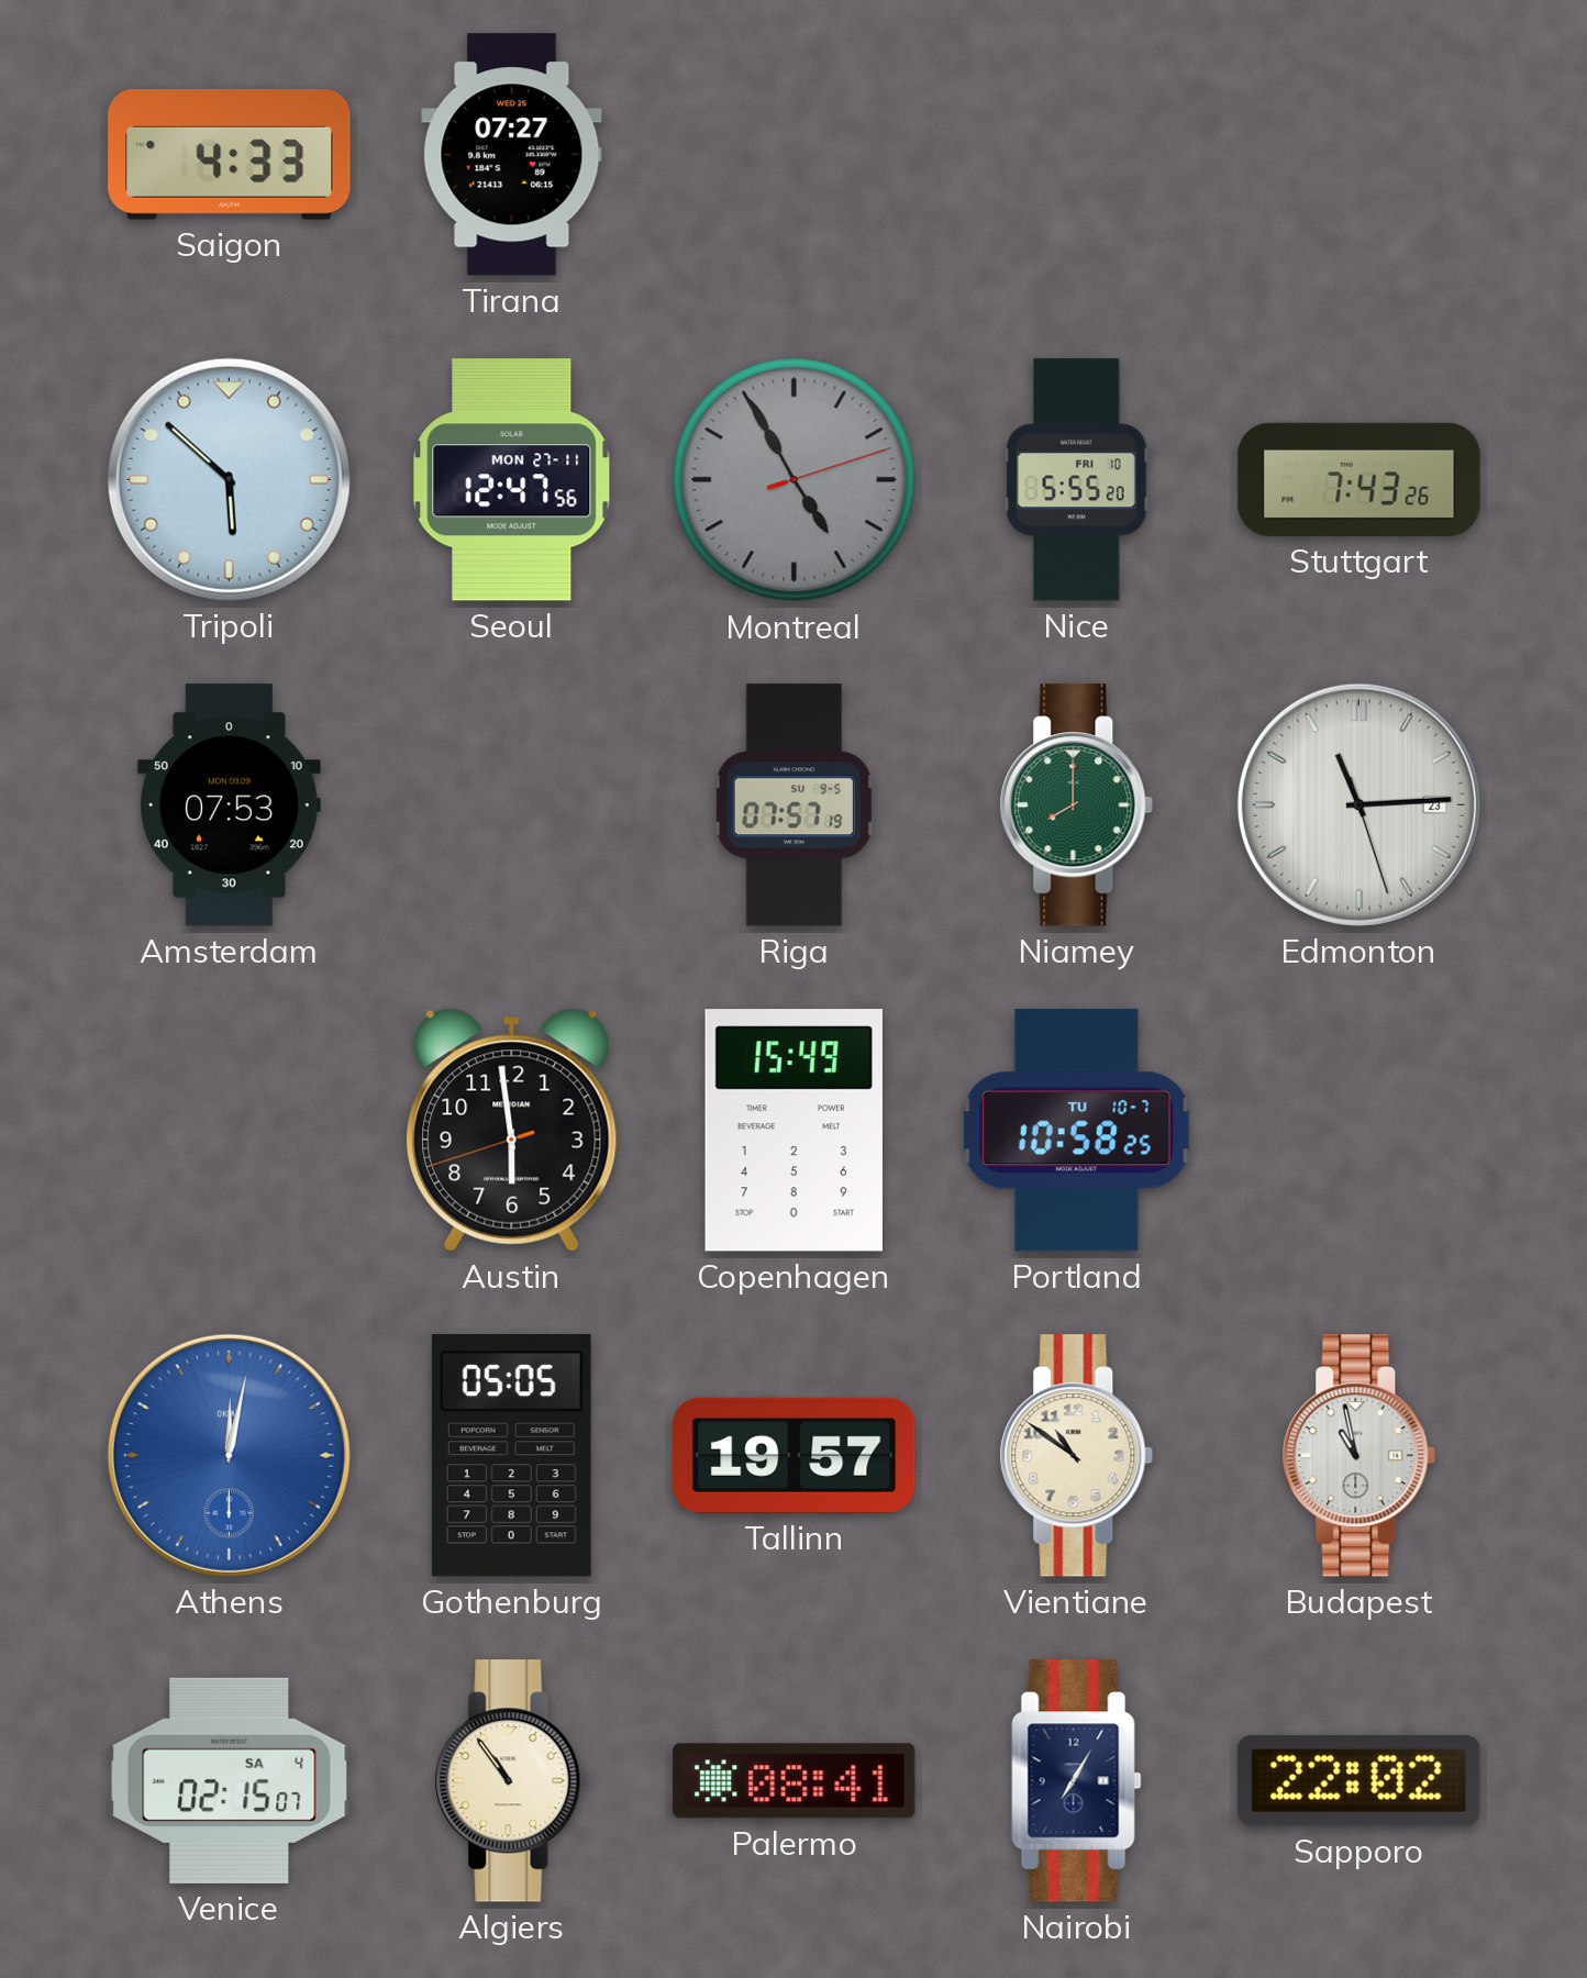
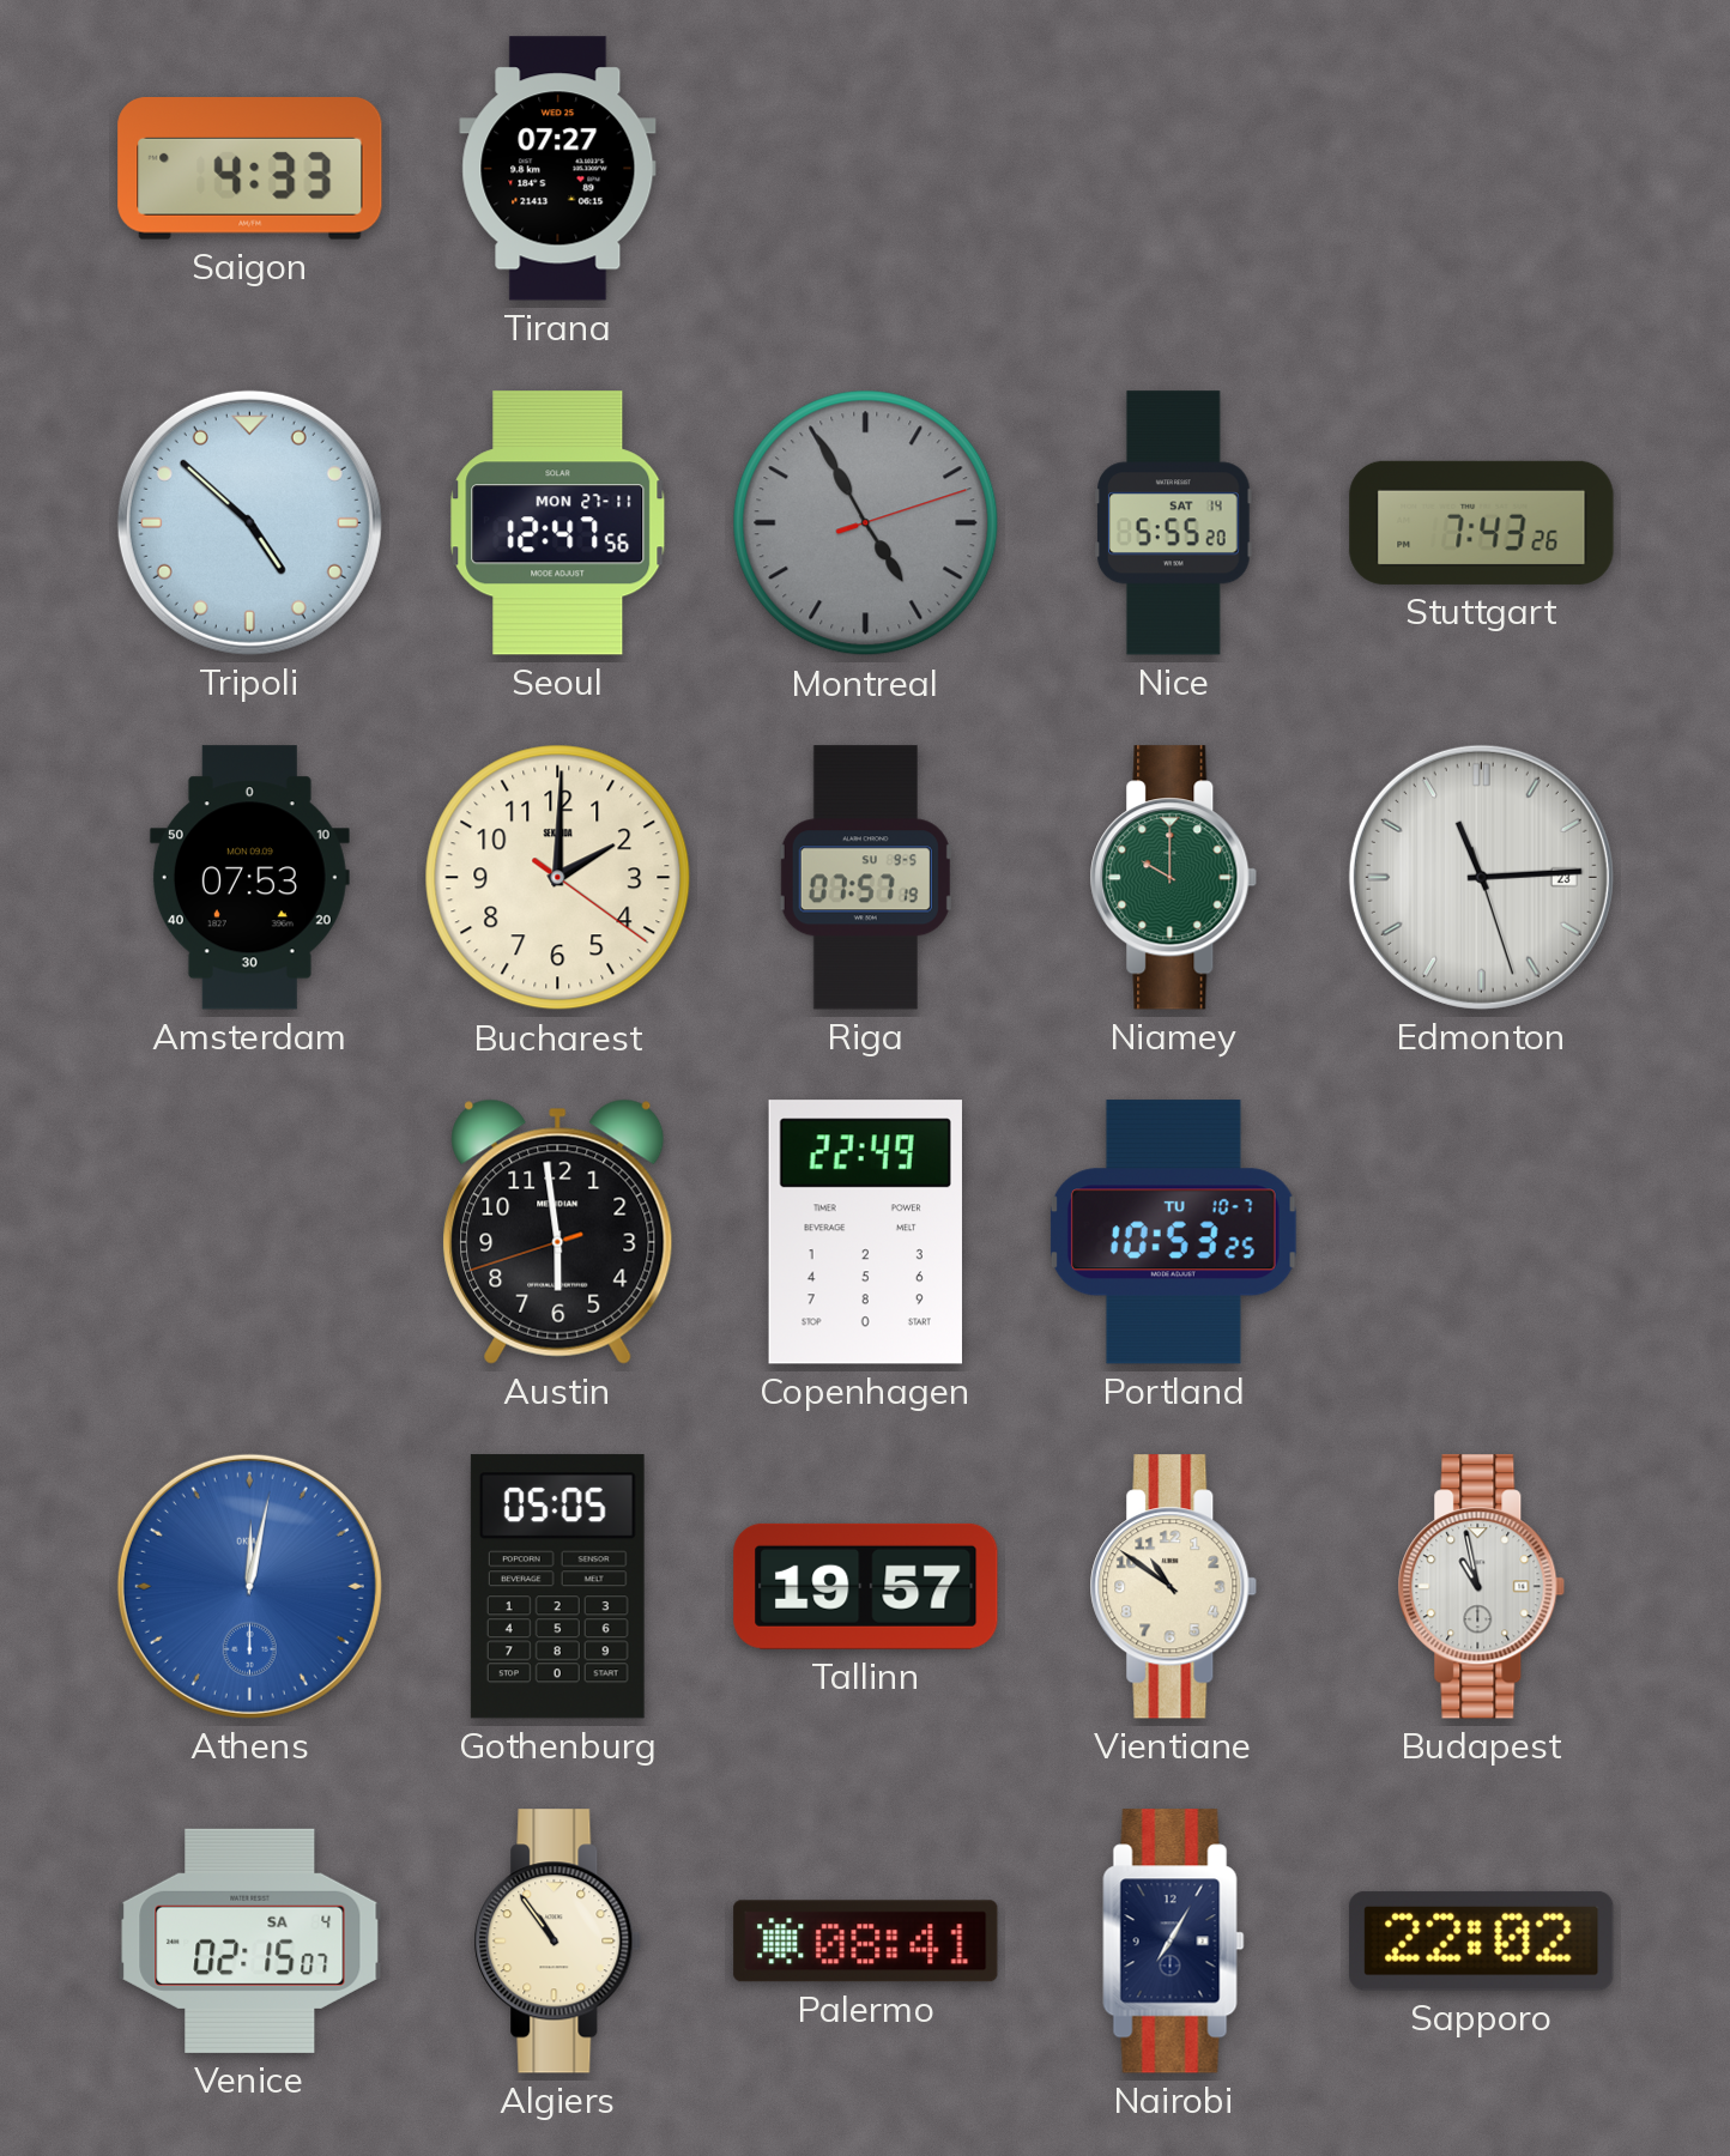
Tripoli: 5:52 -> 4:52 (249, 522)
Nice date: FRI 10 -> SAT 14 (1174, 523)
Bucharest: none -> 2:00 (558, 878)
Niamey: 8:00 -> 10:00 (1174, 878)
Copenhagen: 15:49 -> 22:49 (865, 1233)
Portland: 10:58 -> 10:53 (1173, 1233)
